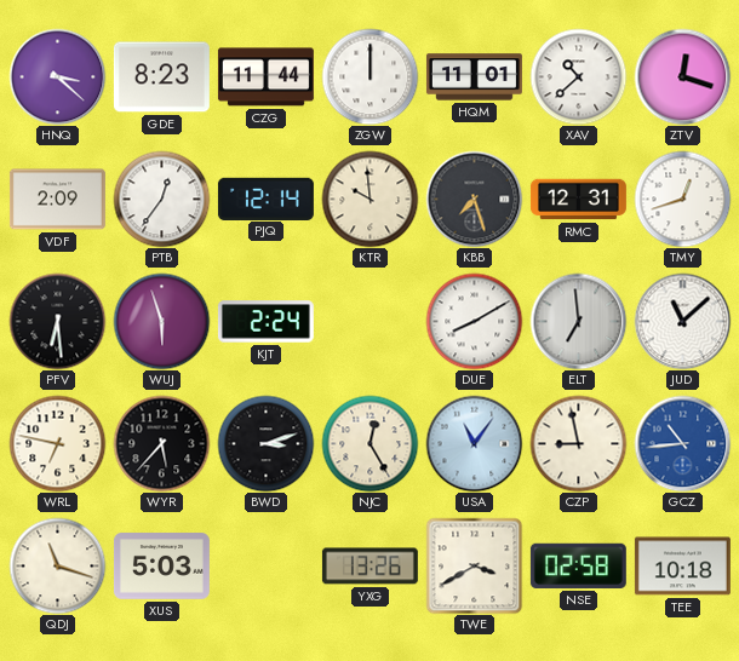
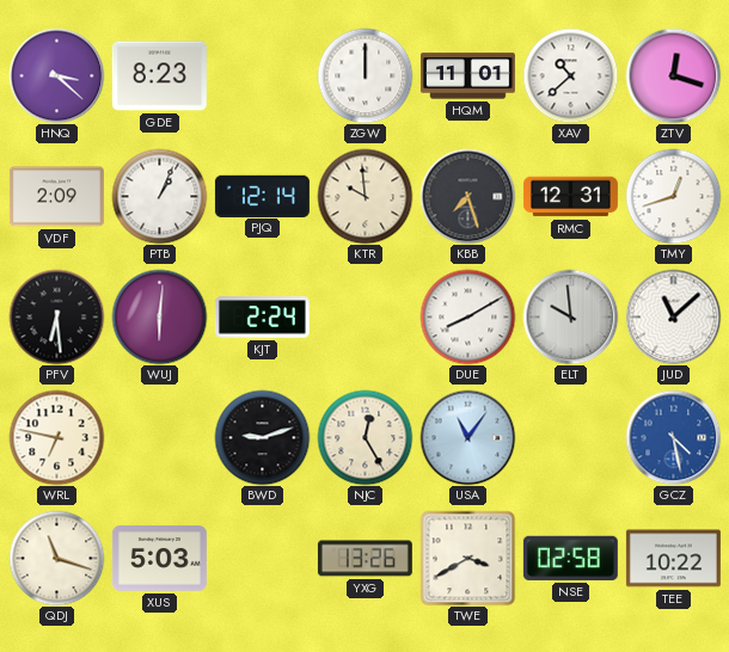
CZG: 11:44 -> none (265, 77)
PTB: 12:36 -> 1:04 (159, 196)
WUJ: 5:57 -> 6:01 (159, 316)
ELT: 6:59 -> 9:59 (570, 316)
WYR: 5:37 -> none (161, 443)
BWD: 3:12 -> 9:12 (262, 437)
CZP: 8:58 -> none (578, 443)
GCZ: 10:44 -> 4:28 (673, 437)
TEE: 10:18 -> 10:22 (673, 559)
